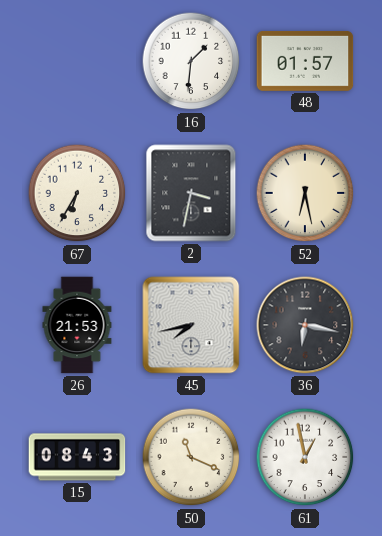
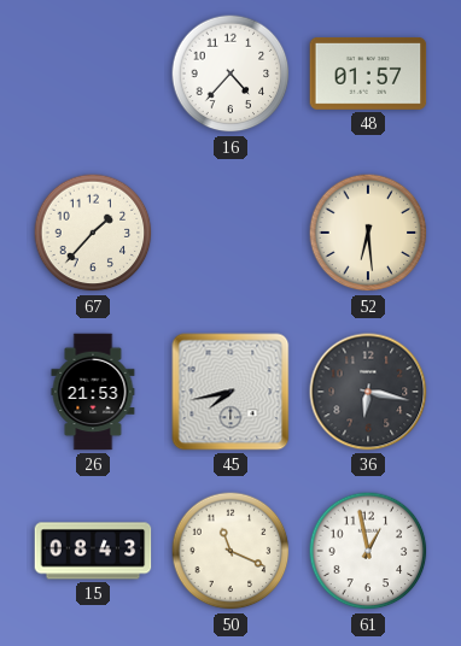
16: 1:31 -> 4:37 (230, 74)
67: 6:35 -> 1:37 (93, 233)
2: 3:32 -> none (191, 193)
52: 6:28 -> 6:29 (368, 233)
